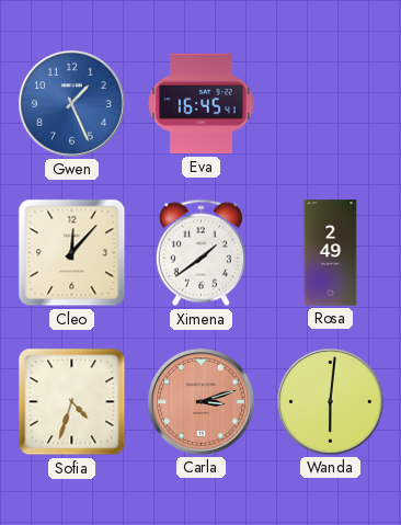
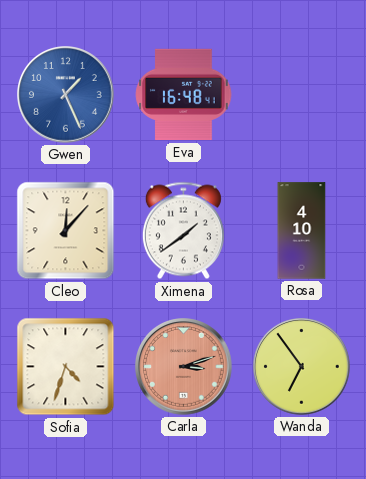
Eva: 16:45 -> 16:48 (184, 95)
Rosa: 2:49 -> 4:10 (302, 231)
Wanda: 6:01 -> 6:54 (302, 367)
